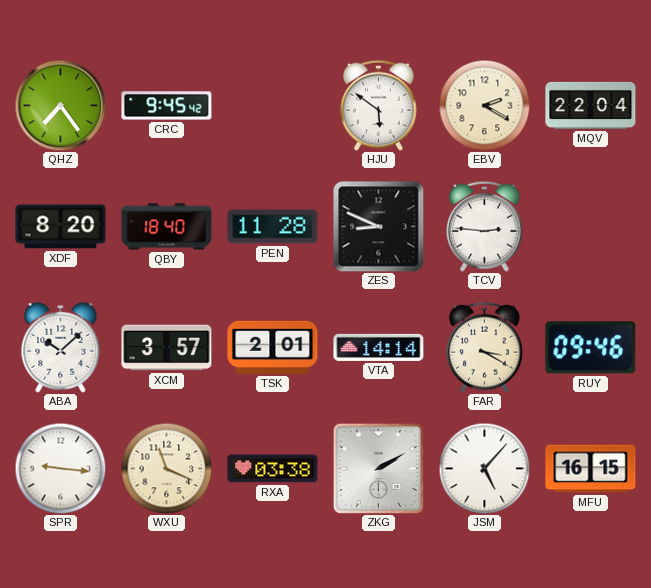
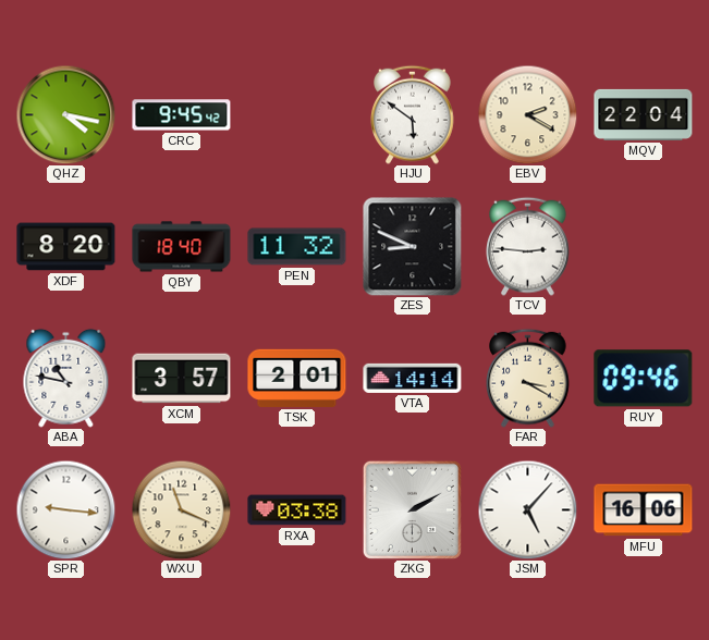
QHZ: 7:24 -> 4:17 (65, 114)
PEN: 11:28 -> 11:32 (297, 247)
ABA: 10:08 -> 10:47 (66, 378)
MFU: 16:15 -> 16:06 (644, 510)
